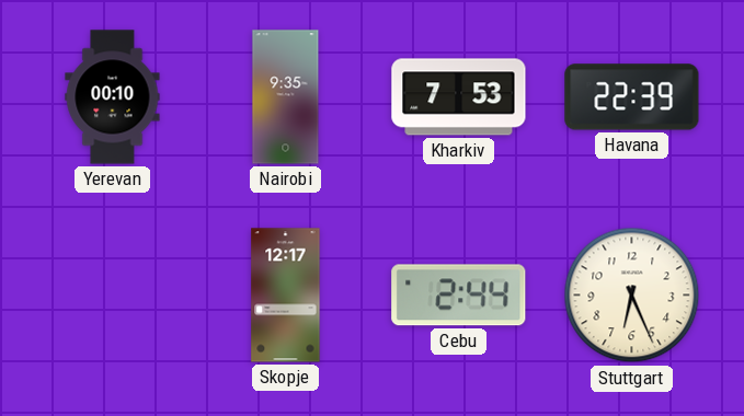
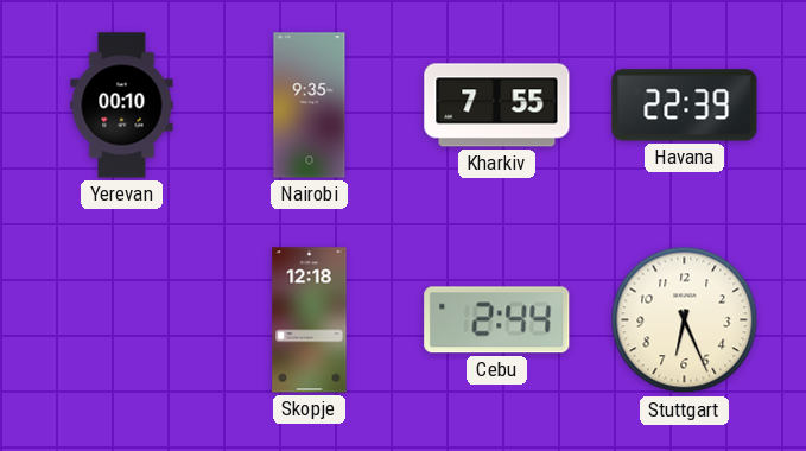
Kharkiv: 7:53 -> 7:55 (497, 106)
Skopje: 12:17 -> 12:18 (310, 320)
